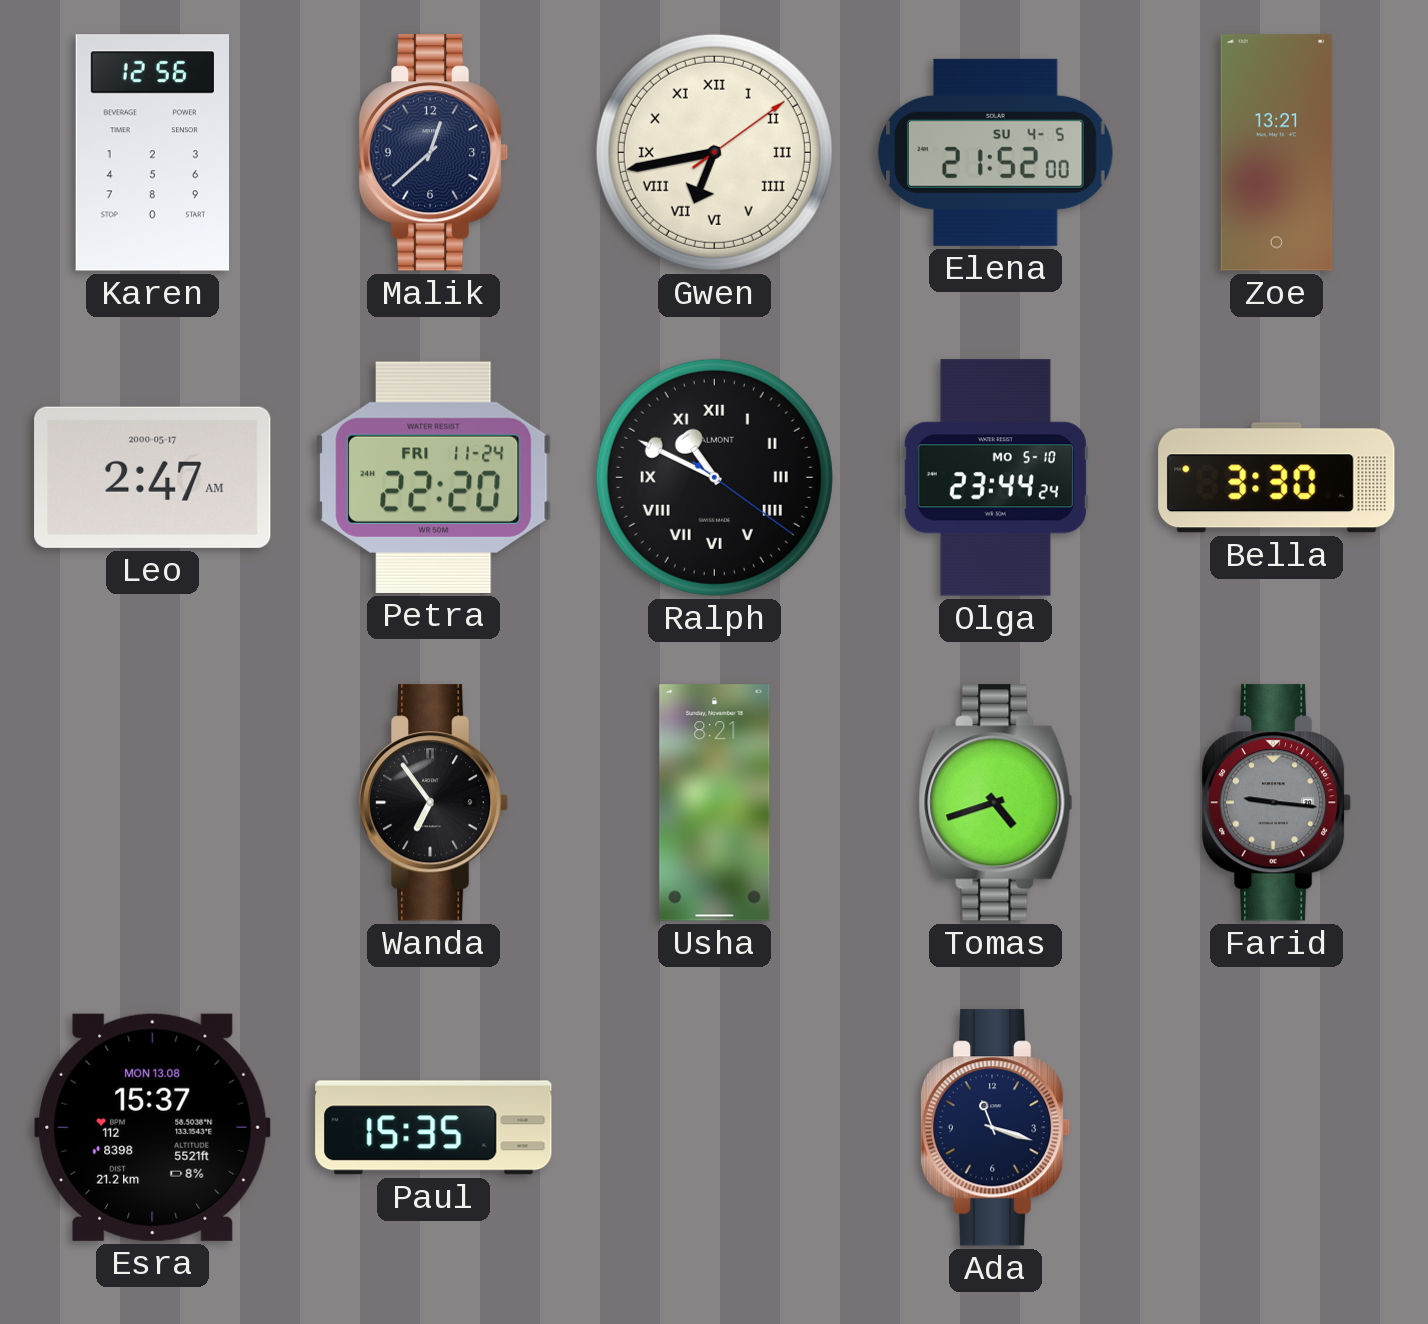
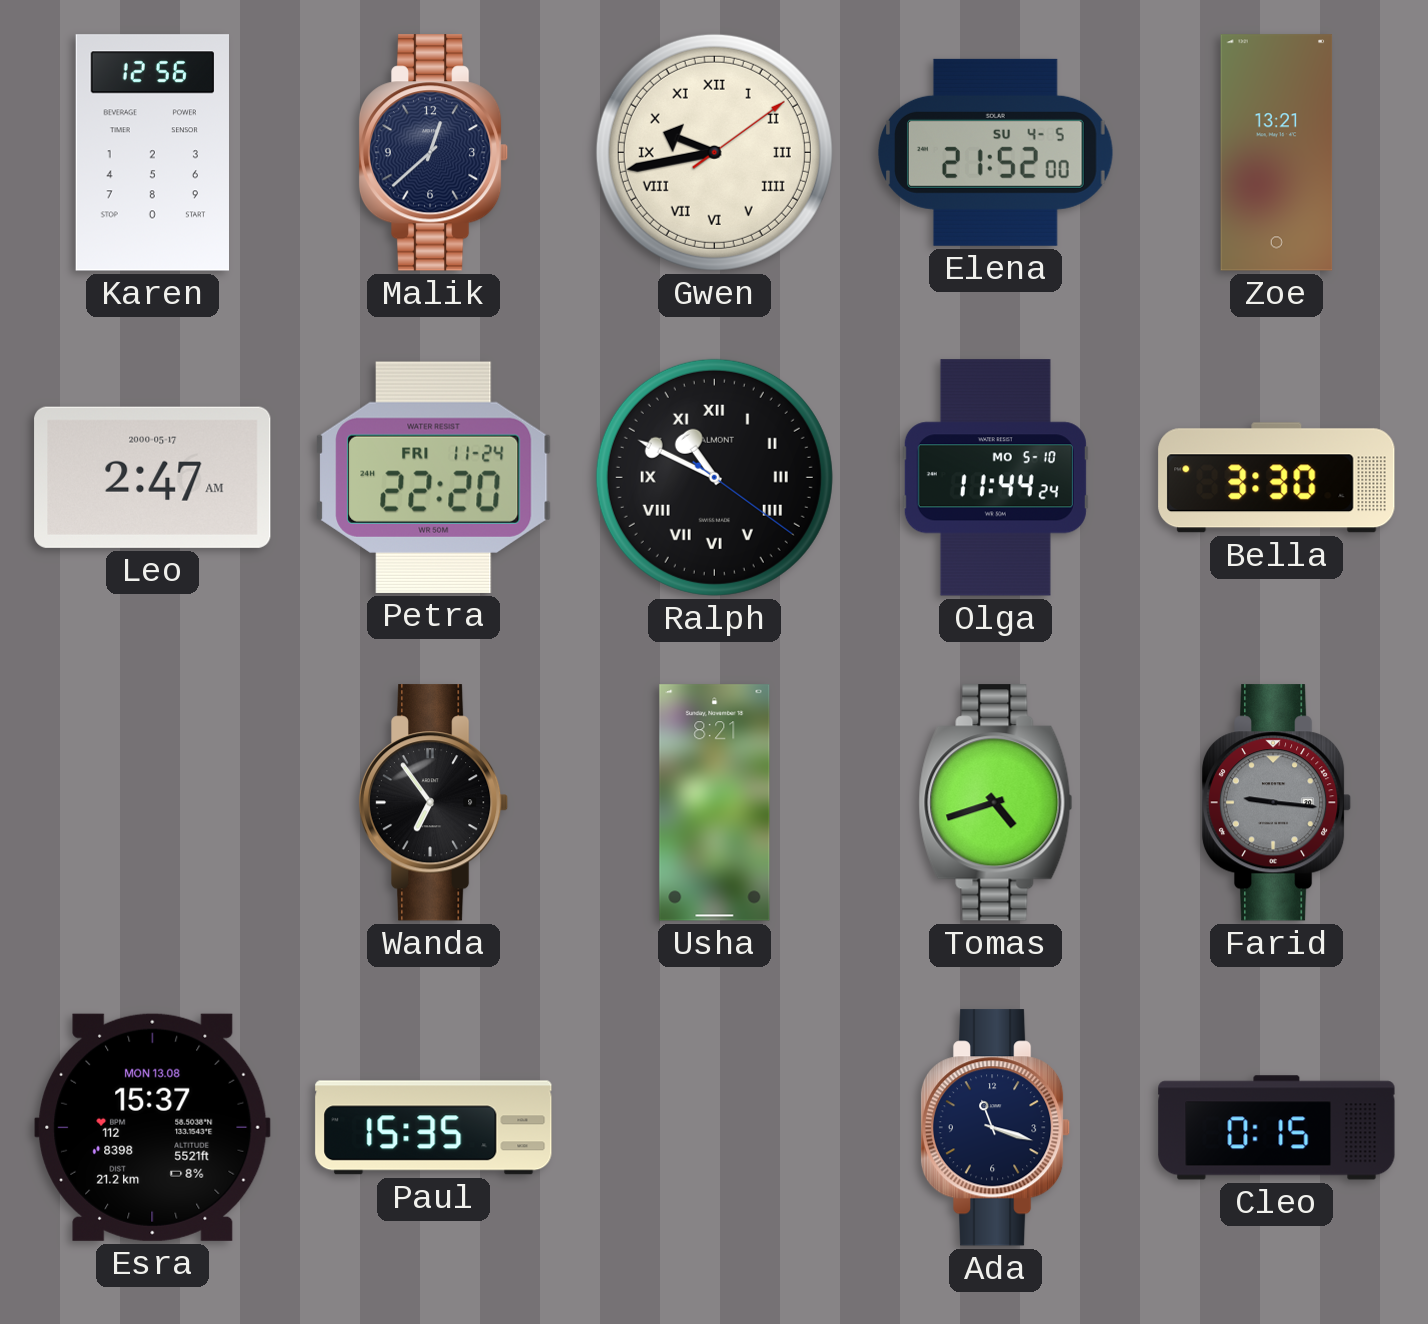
Gwen: 6:43 -> 9:43 (714, 152)
Olga: 23:44 -> 11:44 (995, 478)
Cleo: none -> 0:15 (1277, 1128)
